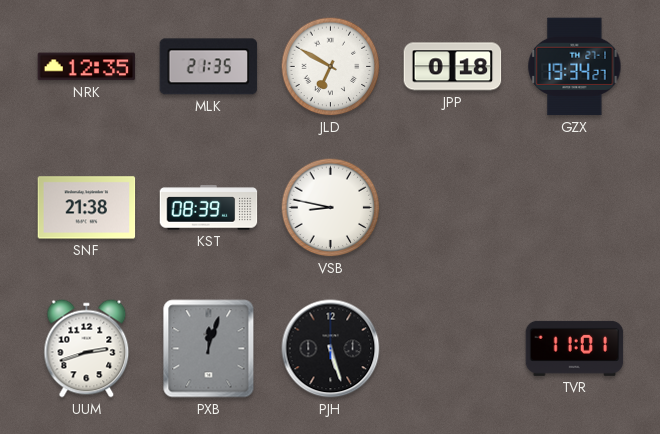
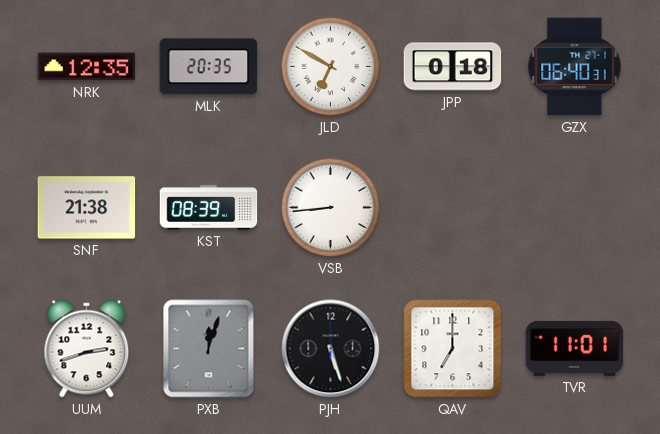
MLK: 21:35 -> 20:35 (209, 67)
GZX: 19:34 -> 06:40 (575, 67)
VSB: 8:47 -> 8:44 (331, 208)
QAV: none -> 7:00 (453, 349)
